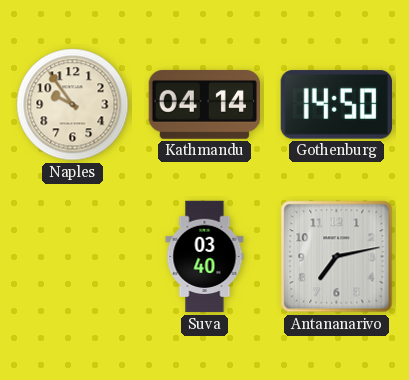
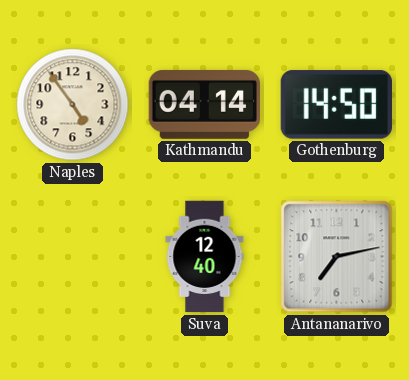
Naples: 9:54 -> 4:54 (73, 105)
Suva: 03:40 -> 12:40 (205, 257)
